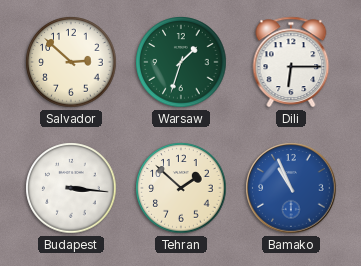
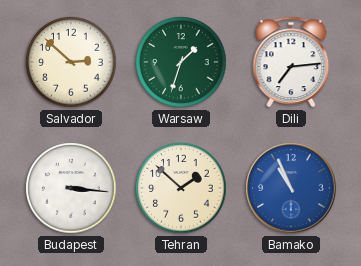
Dili: 6:15 -> 7:14 (291, 62)
